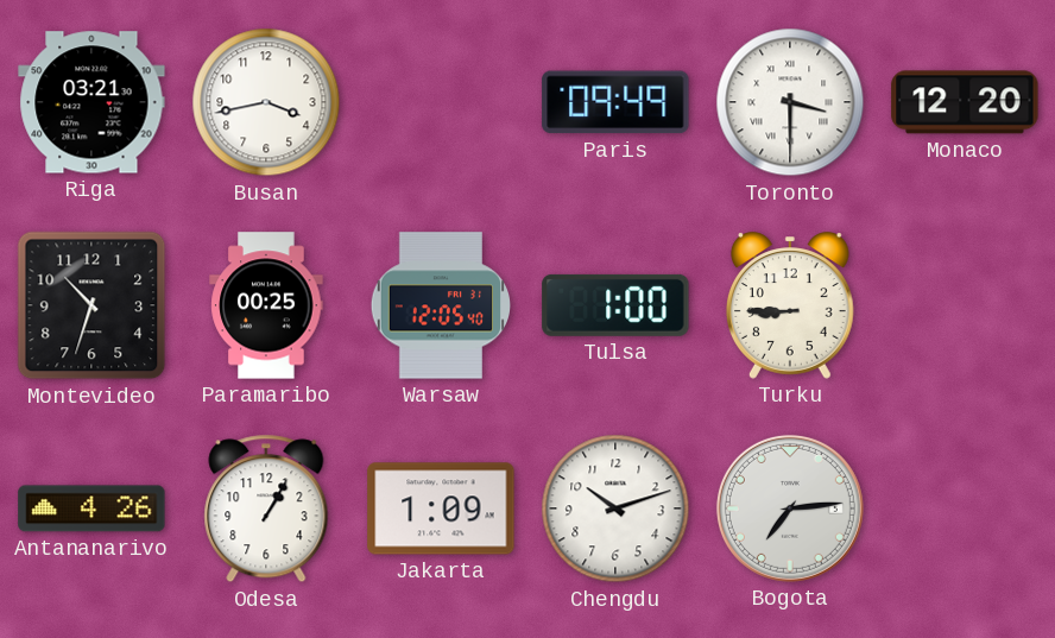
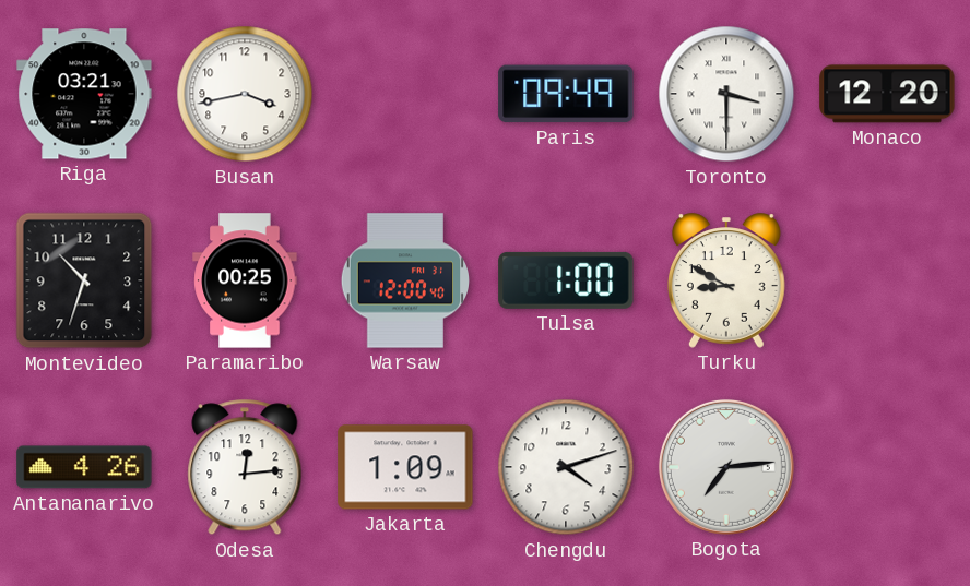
Warsaw: 12:05 -> 12:00 (404, 280)
Turku: 8:45 -> 8:50 (726, 280)
Odesa: 1:05 -> 12:14 (245, 467)
Chengdu: 10:12 -> 4:12 (566, 467)
